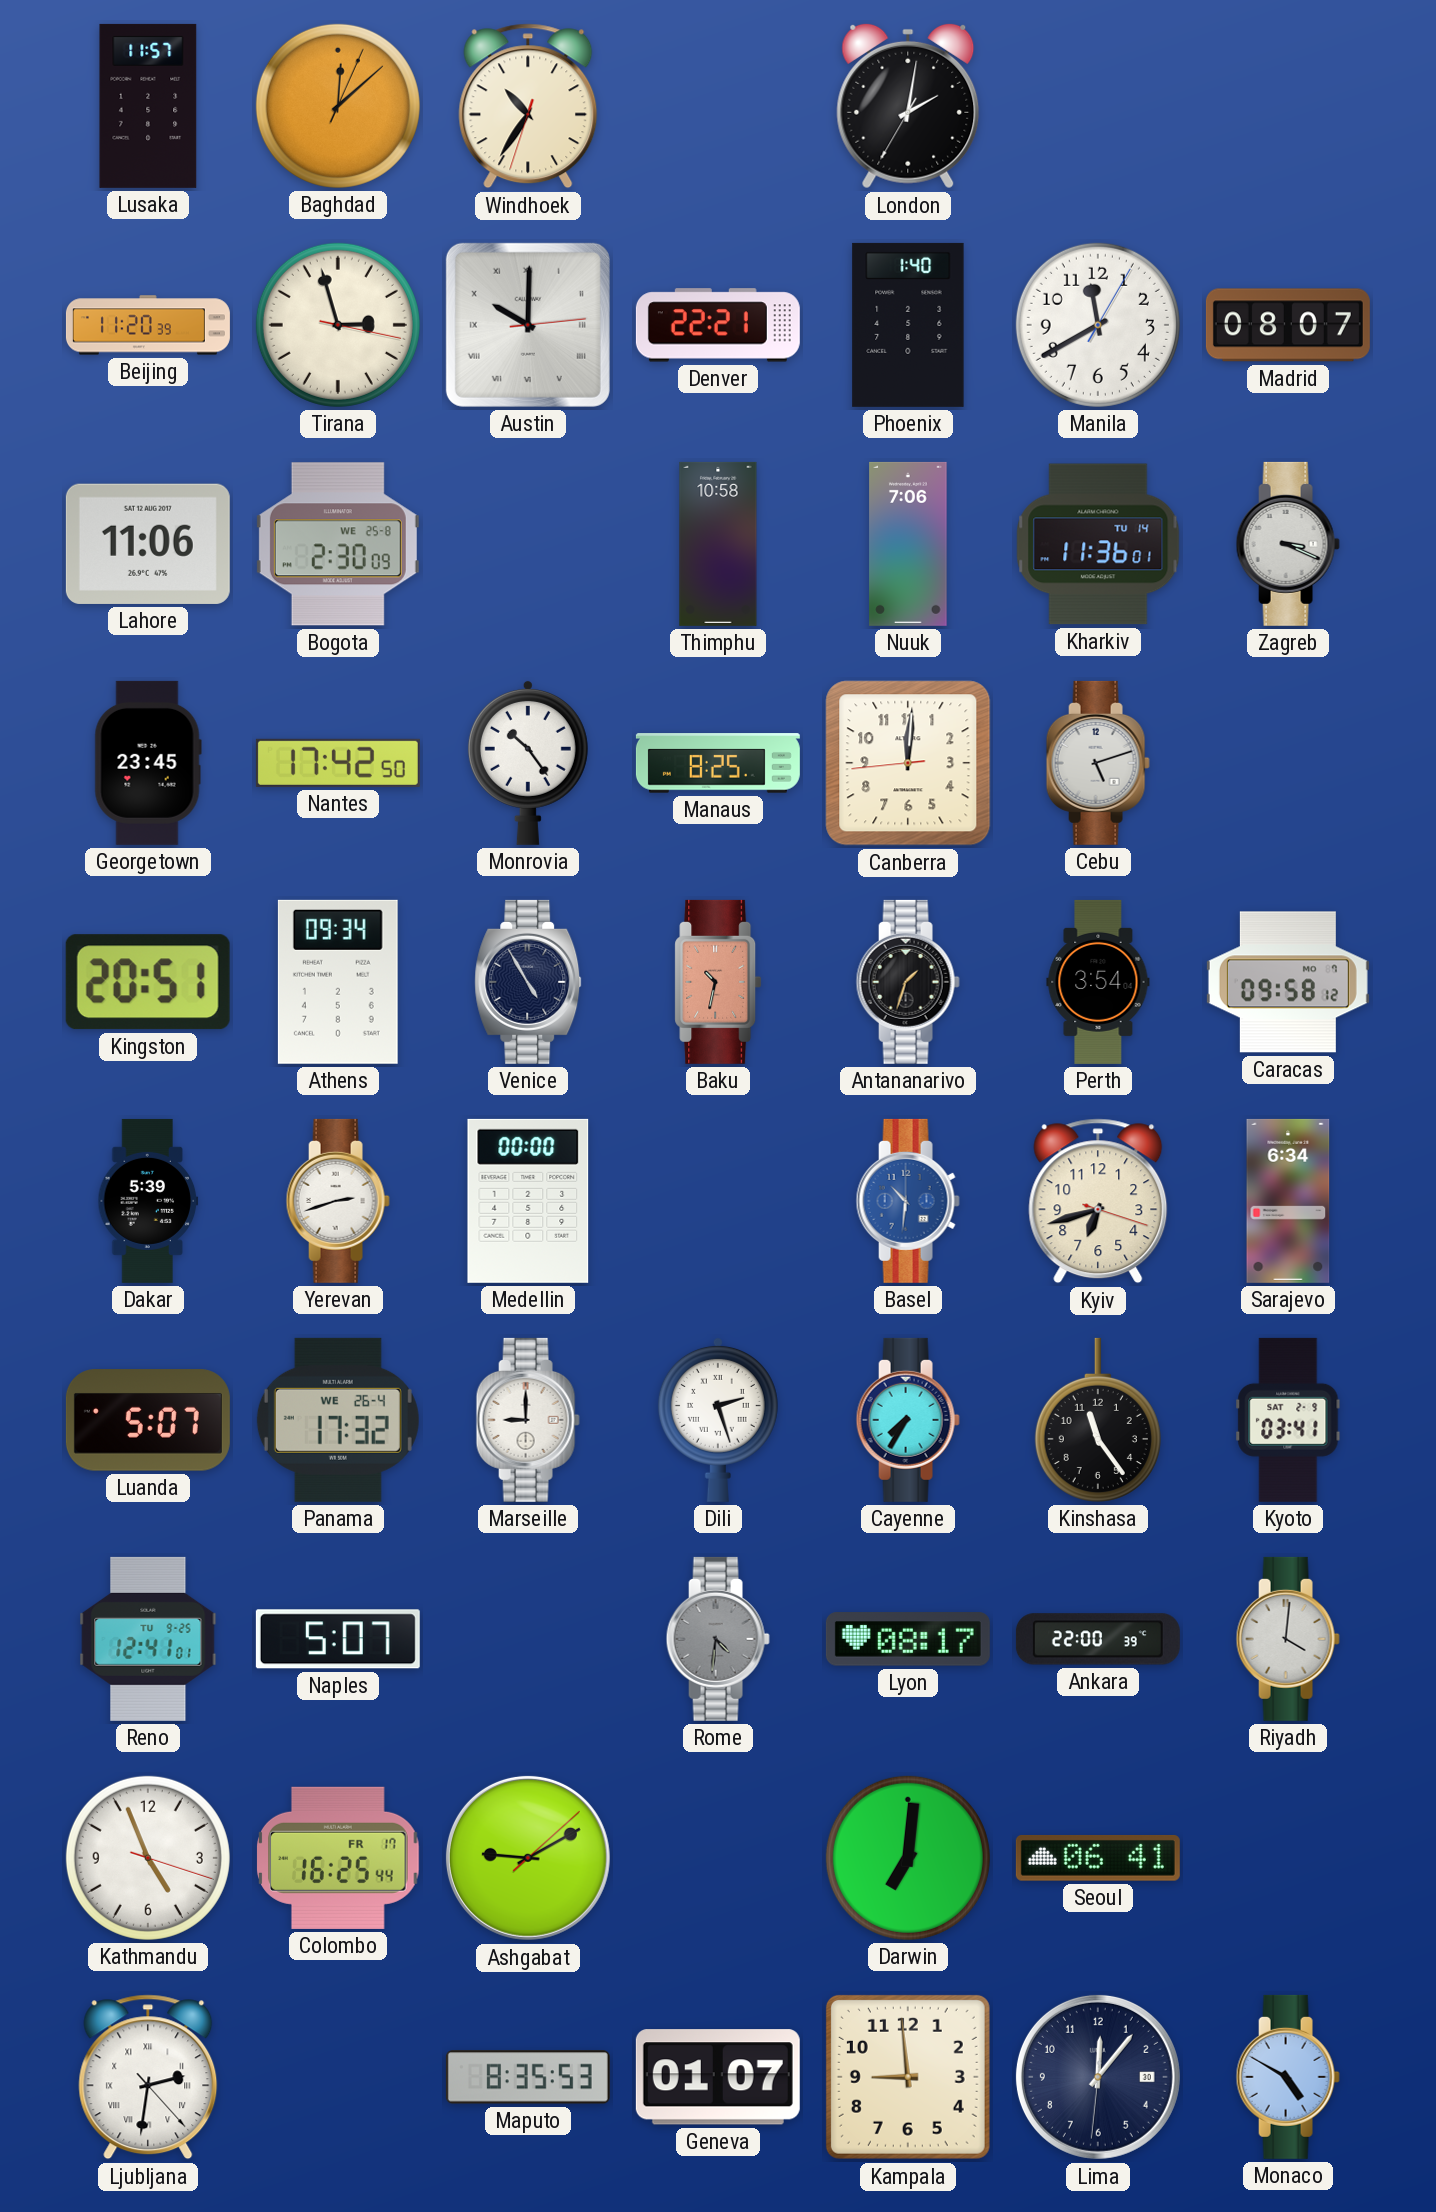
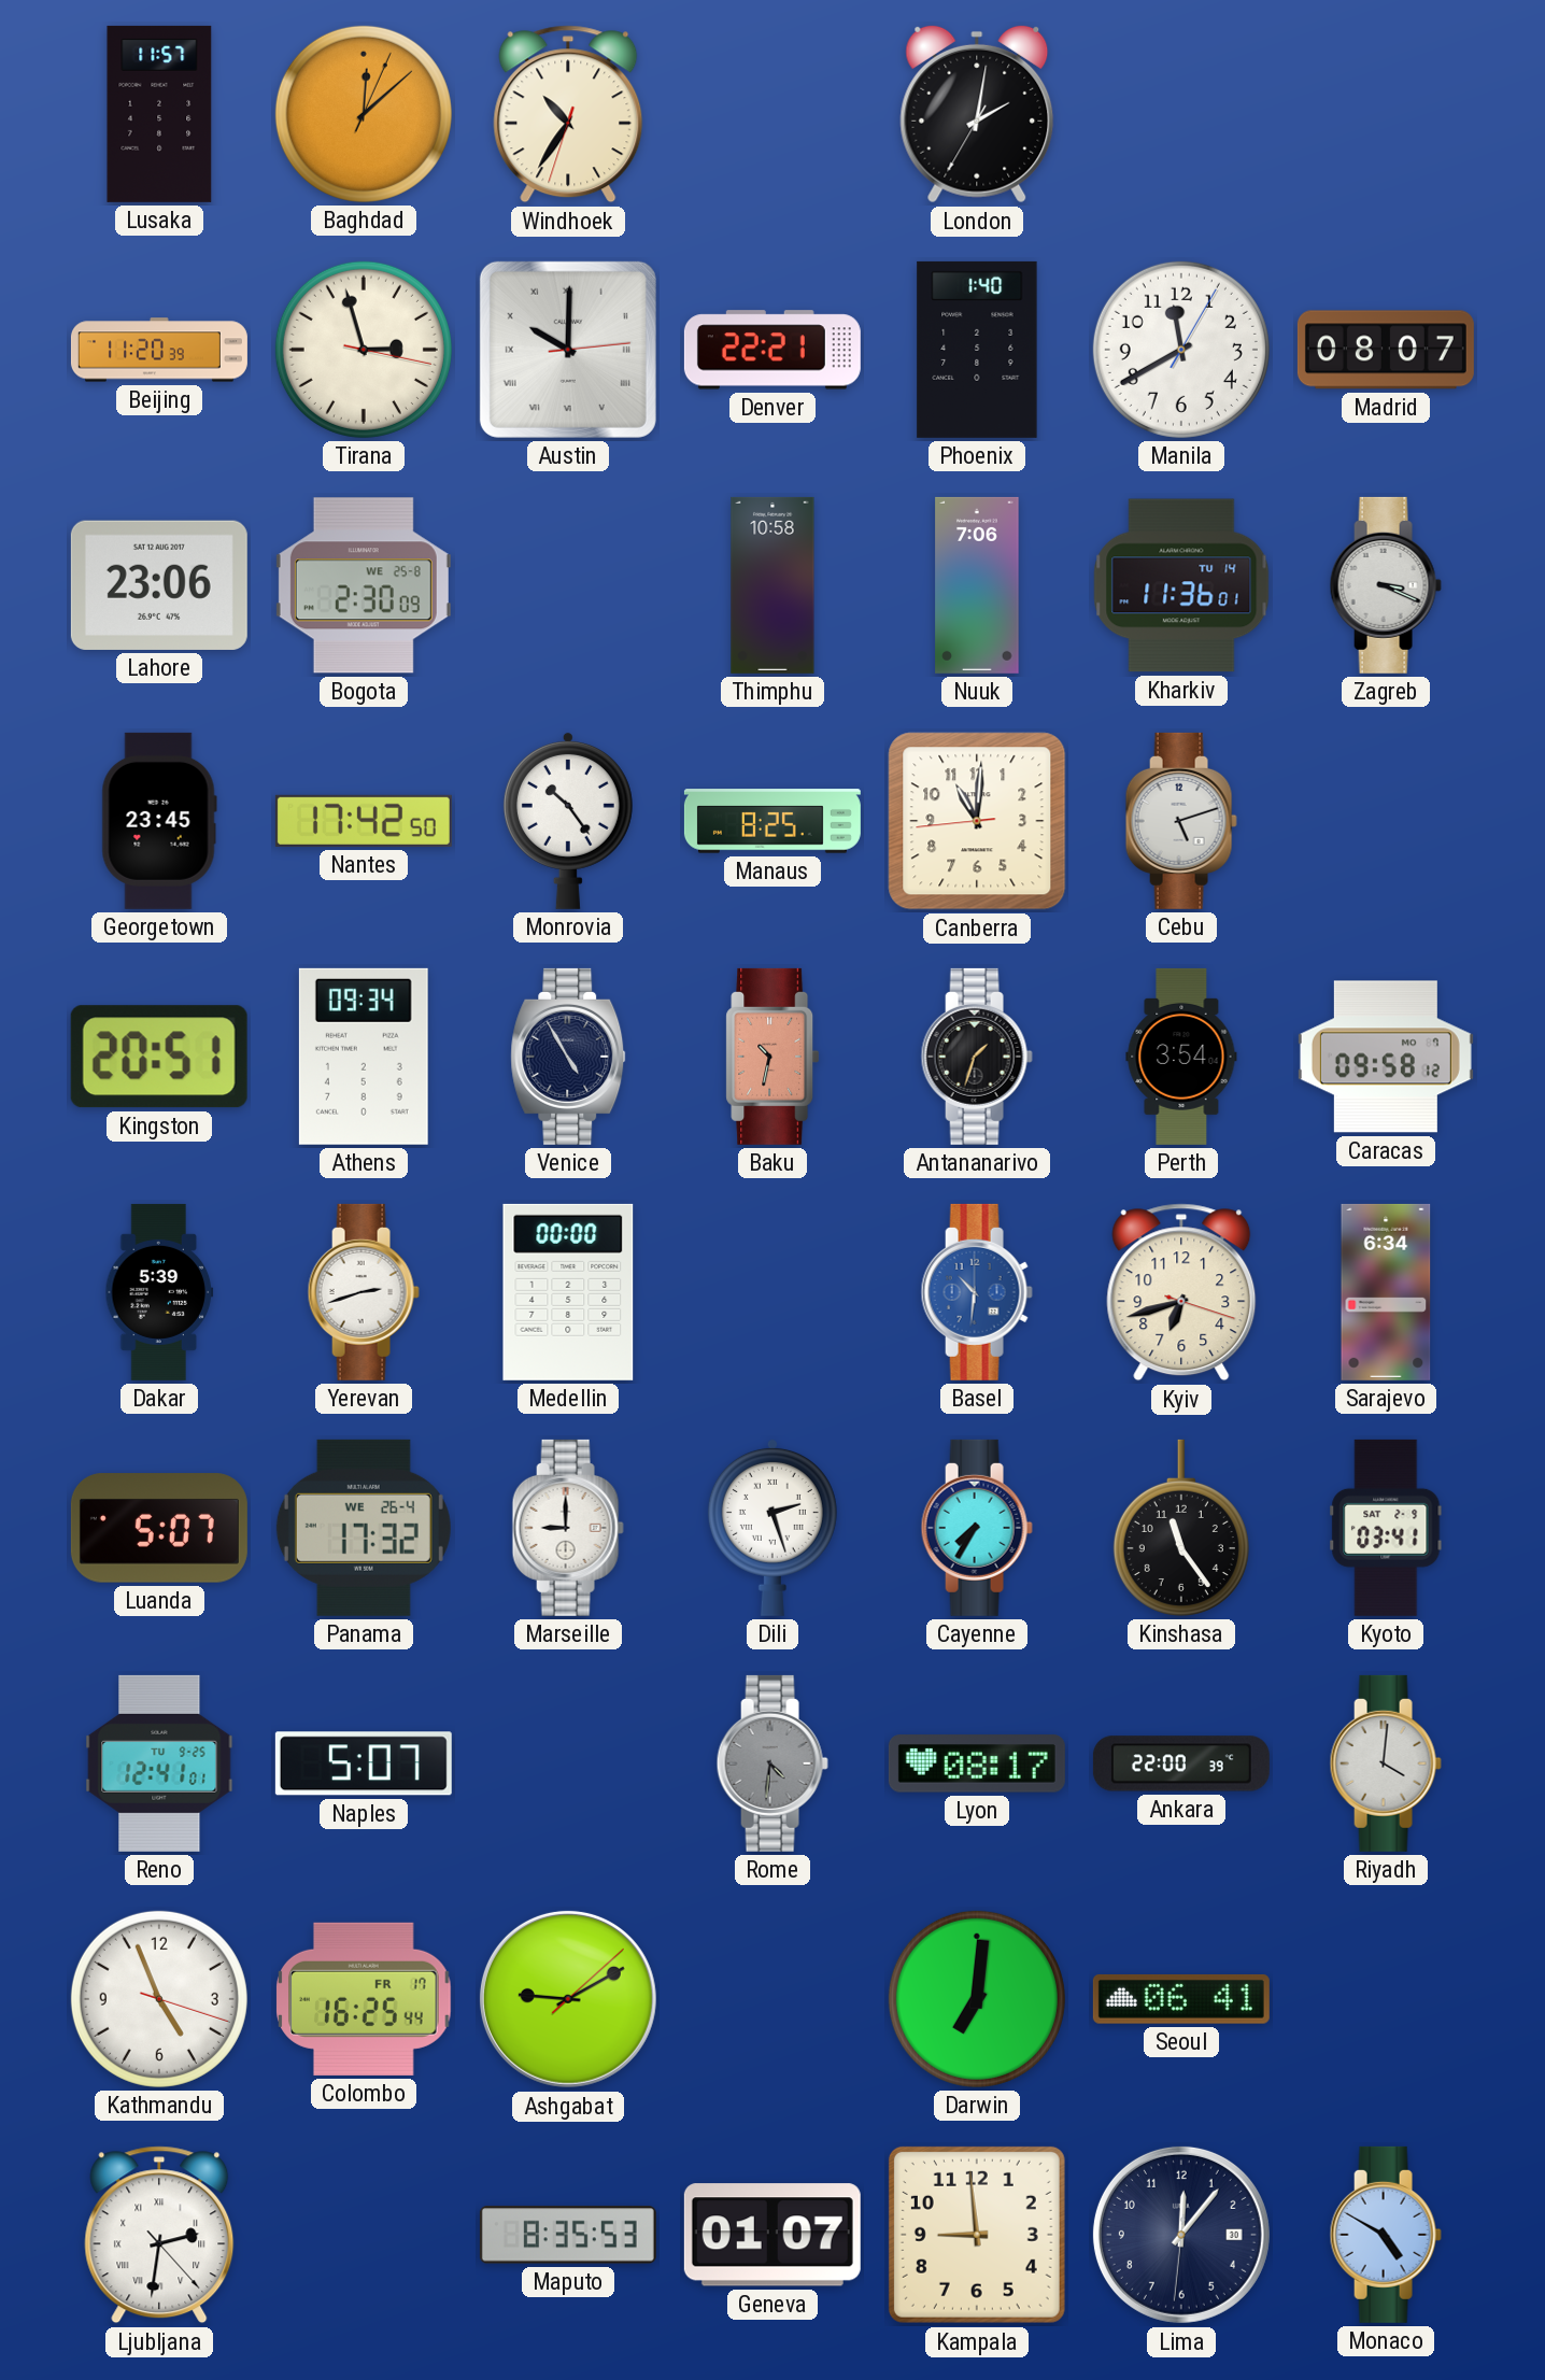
Lahore: 11:06 -> 23:06 (159, 585)
Canberra: 12:00 -> 11:00 (977, 821)
